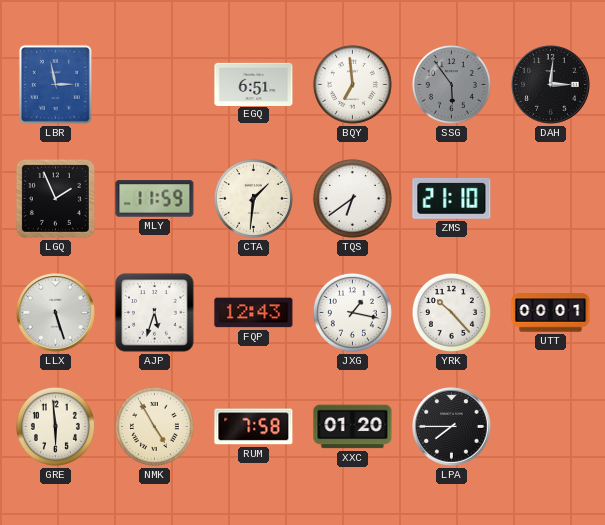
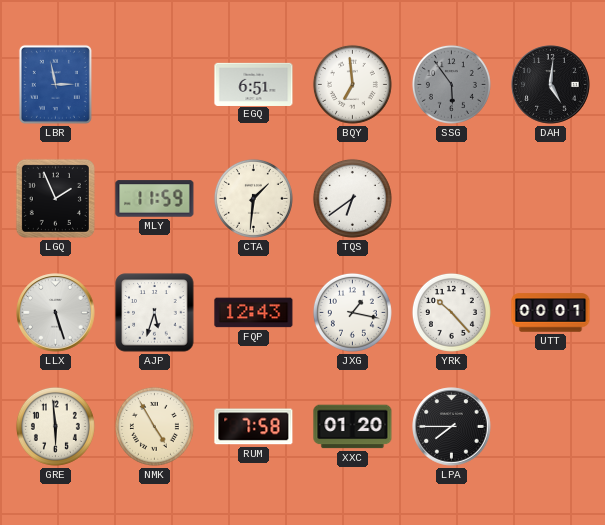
DAH: 3:01 -> 5:01 (551, 85)
ZMS: 21:10 -> none (452, 199)
